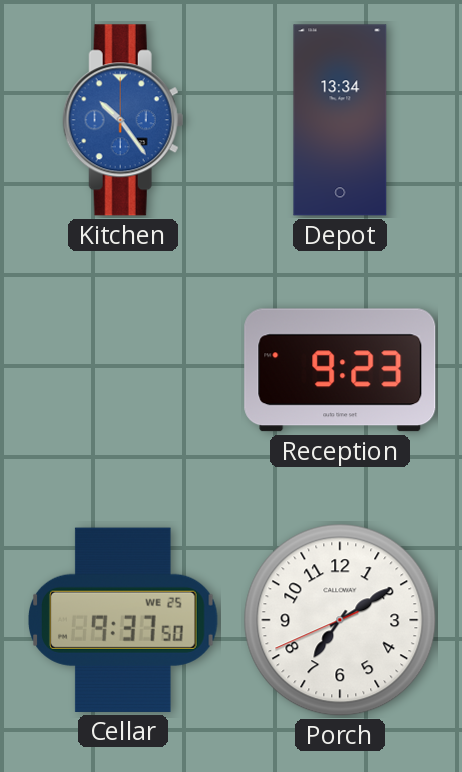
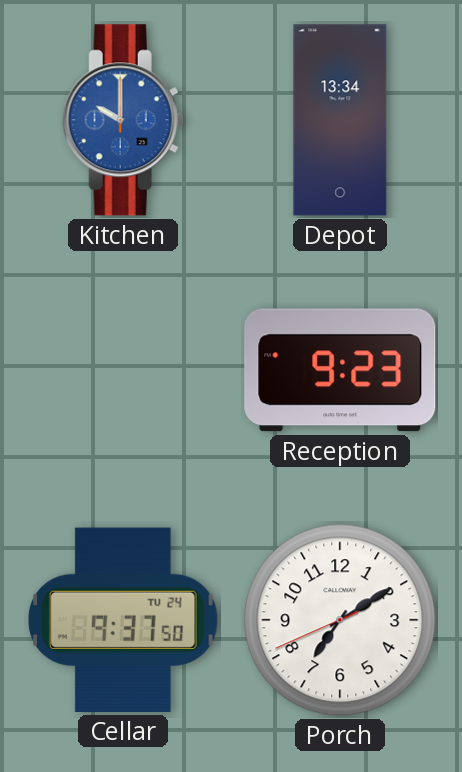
Kitchen: 10:24 -> 10:00 (123, 120)
Cellar date: WE 25 -> TU 24 (124, 620)
